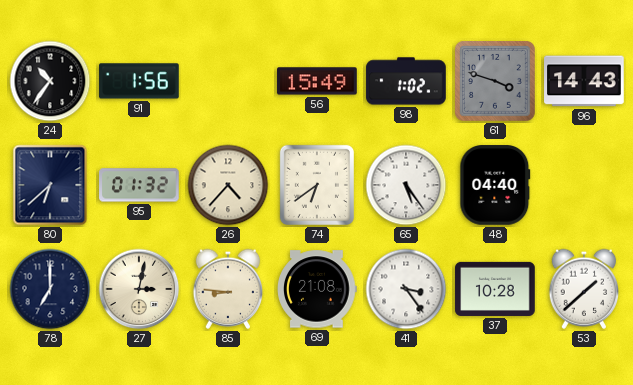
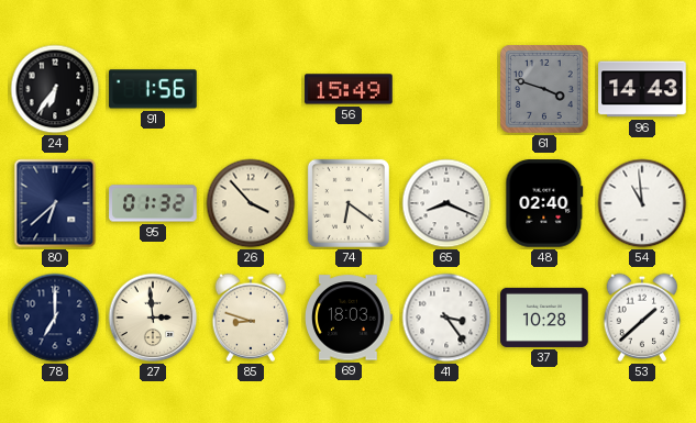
24: 10:36 -> 6:36 (55, 89)
98: 1:02 -> none (406, 81)
26: 4:37 -> 3:53 (251, 203)
74: 6:39 -> 6:21 (349, 203)
65: 5:24 -> 8:19 (446, 203)
48: 04:40 -> 02:40 (544, 203)
54: none -> 10:59 (642, 203)
27: 3:02 -> 2:59 (153, 318)
85: 8:46 -> 8:48 (251, 318)
69: 21:08 -> 18:03 (349, 318)
